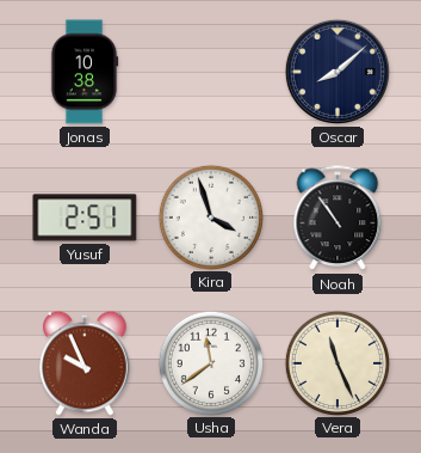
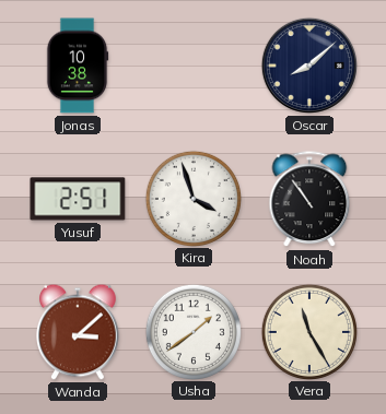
Wanda: 9:56 -> 3:08 (78, 332)
Usha: 11:39 -> 1:39 (192, 331)
Vera: 11:26 -> 11:25 (308, 331)
